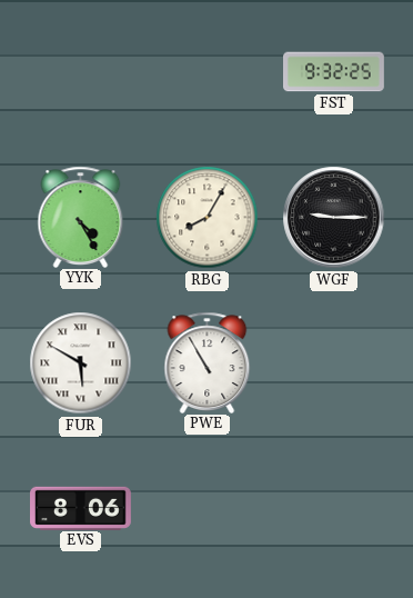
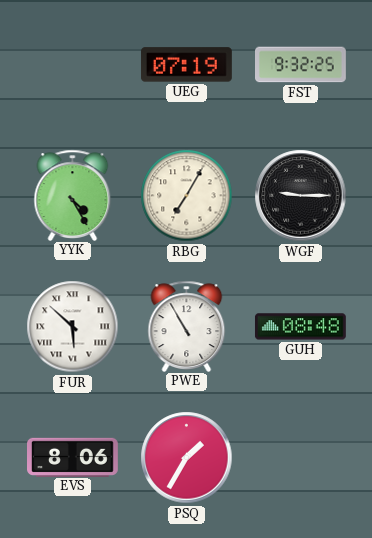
UEG: none -> 07:19 (186, 65)
RBG: 8:05 -> 7:05 (187, 196)
FUR: 5:50 -> 5:52 (73, 327)
GUH: none -> 08:48 (300, 327)
PSQ: none -> 1:35 (187, 458)
